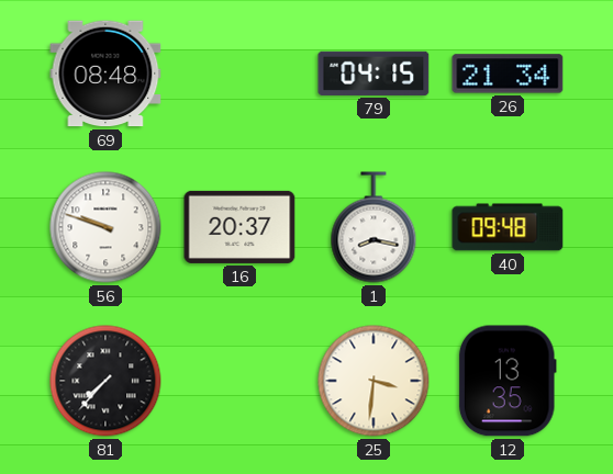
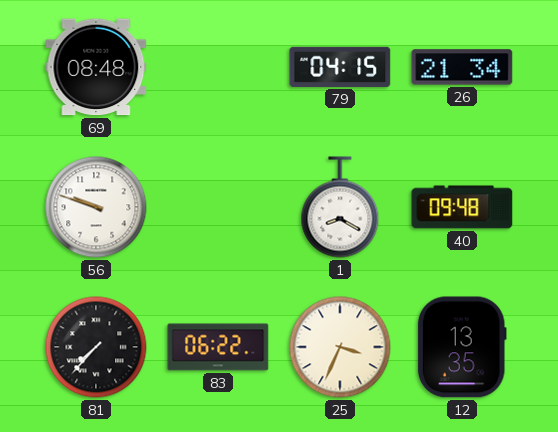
16: 20:37 -> none (239, 227)
1: 8:17 -> 8:20 (340, 207)
83: none -> 06:22 (218, 347)
25: 3:31 -> 3:34 (340, 347)
